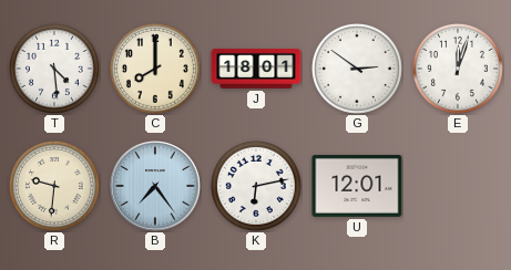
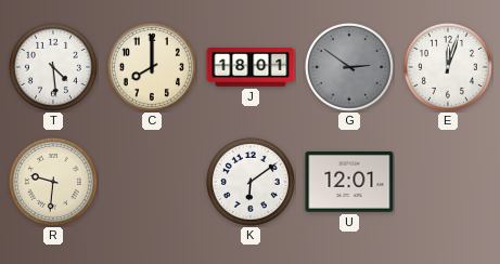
G dial: white -> grey (349, 67)
B: 7:24 -> none (155, 186)
K: 6:13 -> 6:09 (251, 182)
